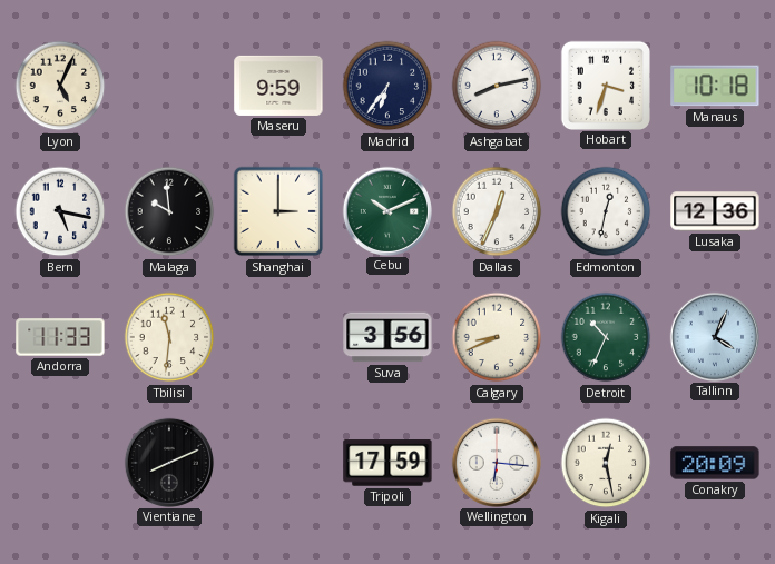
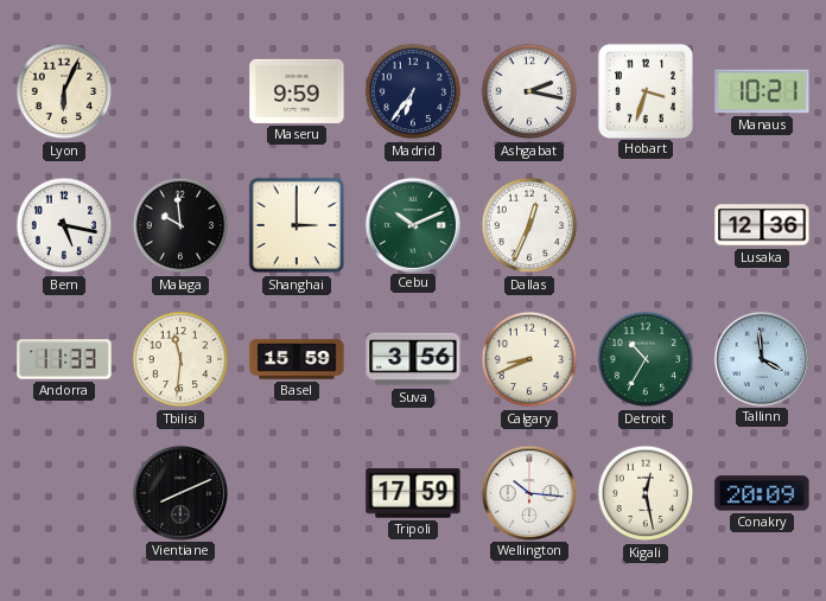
Lyon: 5:04 -> 6:04 (64, 91)
Ashgabat: 8:13 -> 2:17 (529, 91)
Manaus: 10:18 -> 10:21 (762, 91)
Edmonton: 12:32 -> none (606, 211)
Basel: none -> 15:59 (297, 359)
Detroit: 10:34 -> 10:35 (646, 359)
Tallinn: 4:04 -> 3:59 (761, 358)
Wellington: 6:16 -> 10:16 (528, 492)
